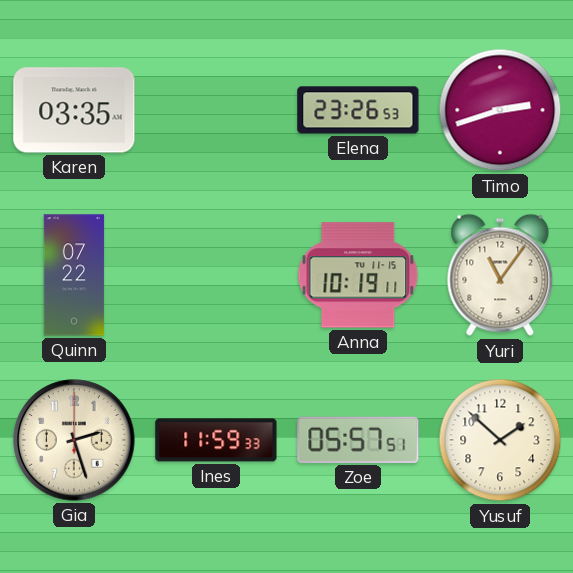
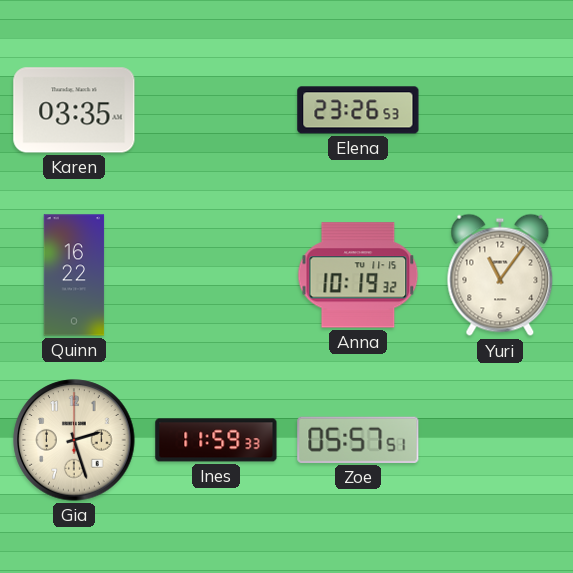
Timo: 2:42 -> none (500, 110)
Quinn: 07:22 -> 16:22 (74, 275)
Anna: 10:19:11 -> 10:19:32 (358, 275)
Yusuf: 1:52 -> none (500, 440)
